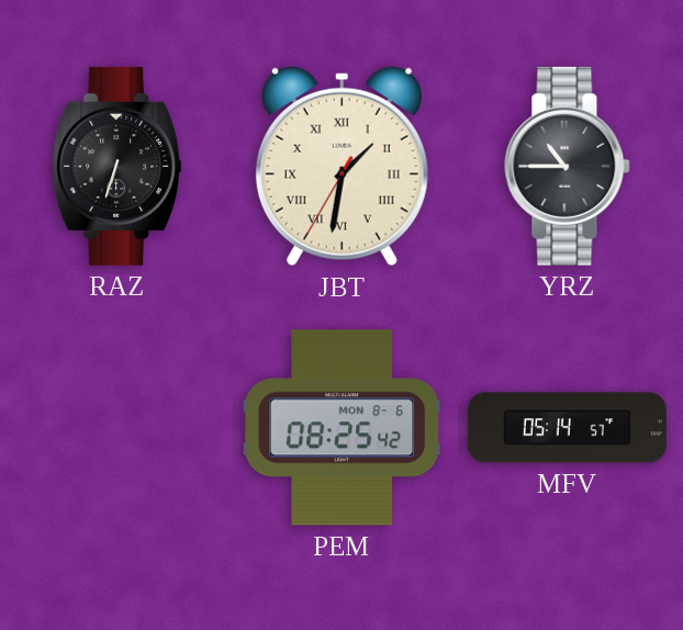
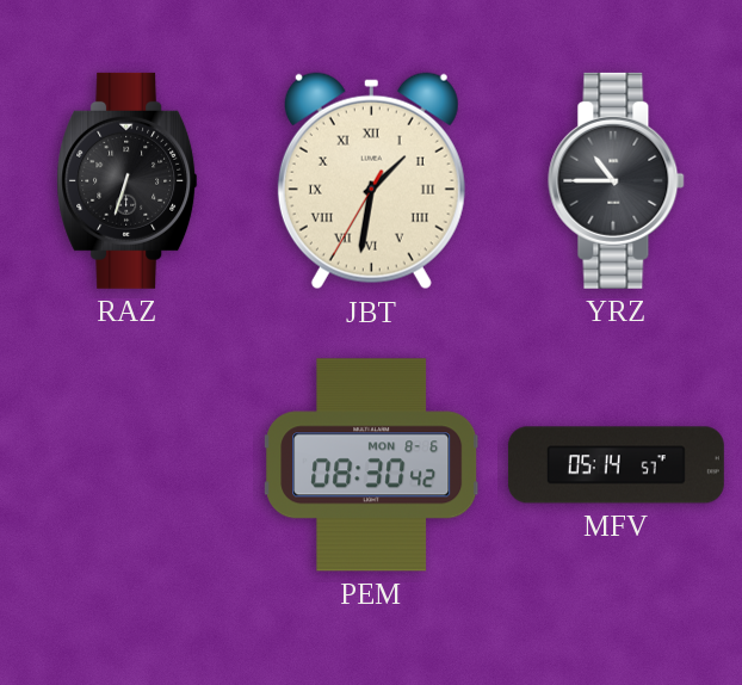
PEM: 08:25 -> 08:30 (372, 465)
